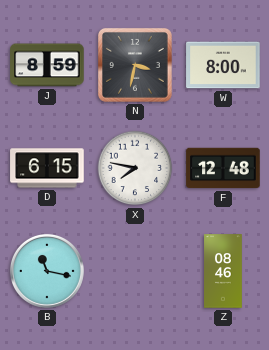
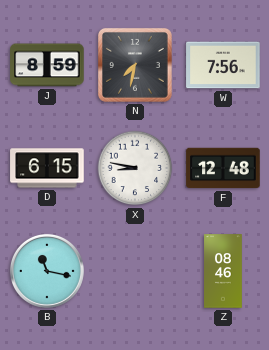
N: 3:32 -> 7:32 (135, 65)
W: 8:00 -> 7:56 (223, 65)
X: 7:47 -> 8:47 (135, 168)
